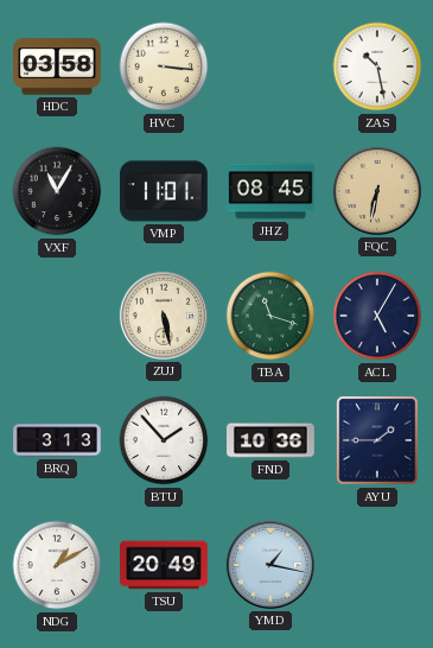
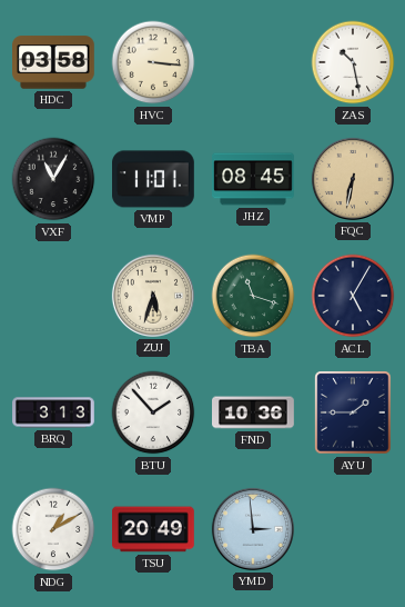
ZUJ: 5:28 -> 5:33 (153, 296)
YMD: 1:17 -> 2:59 (253, 529)
